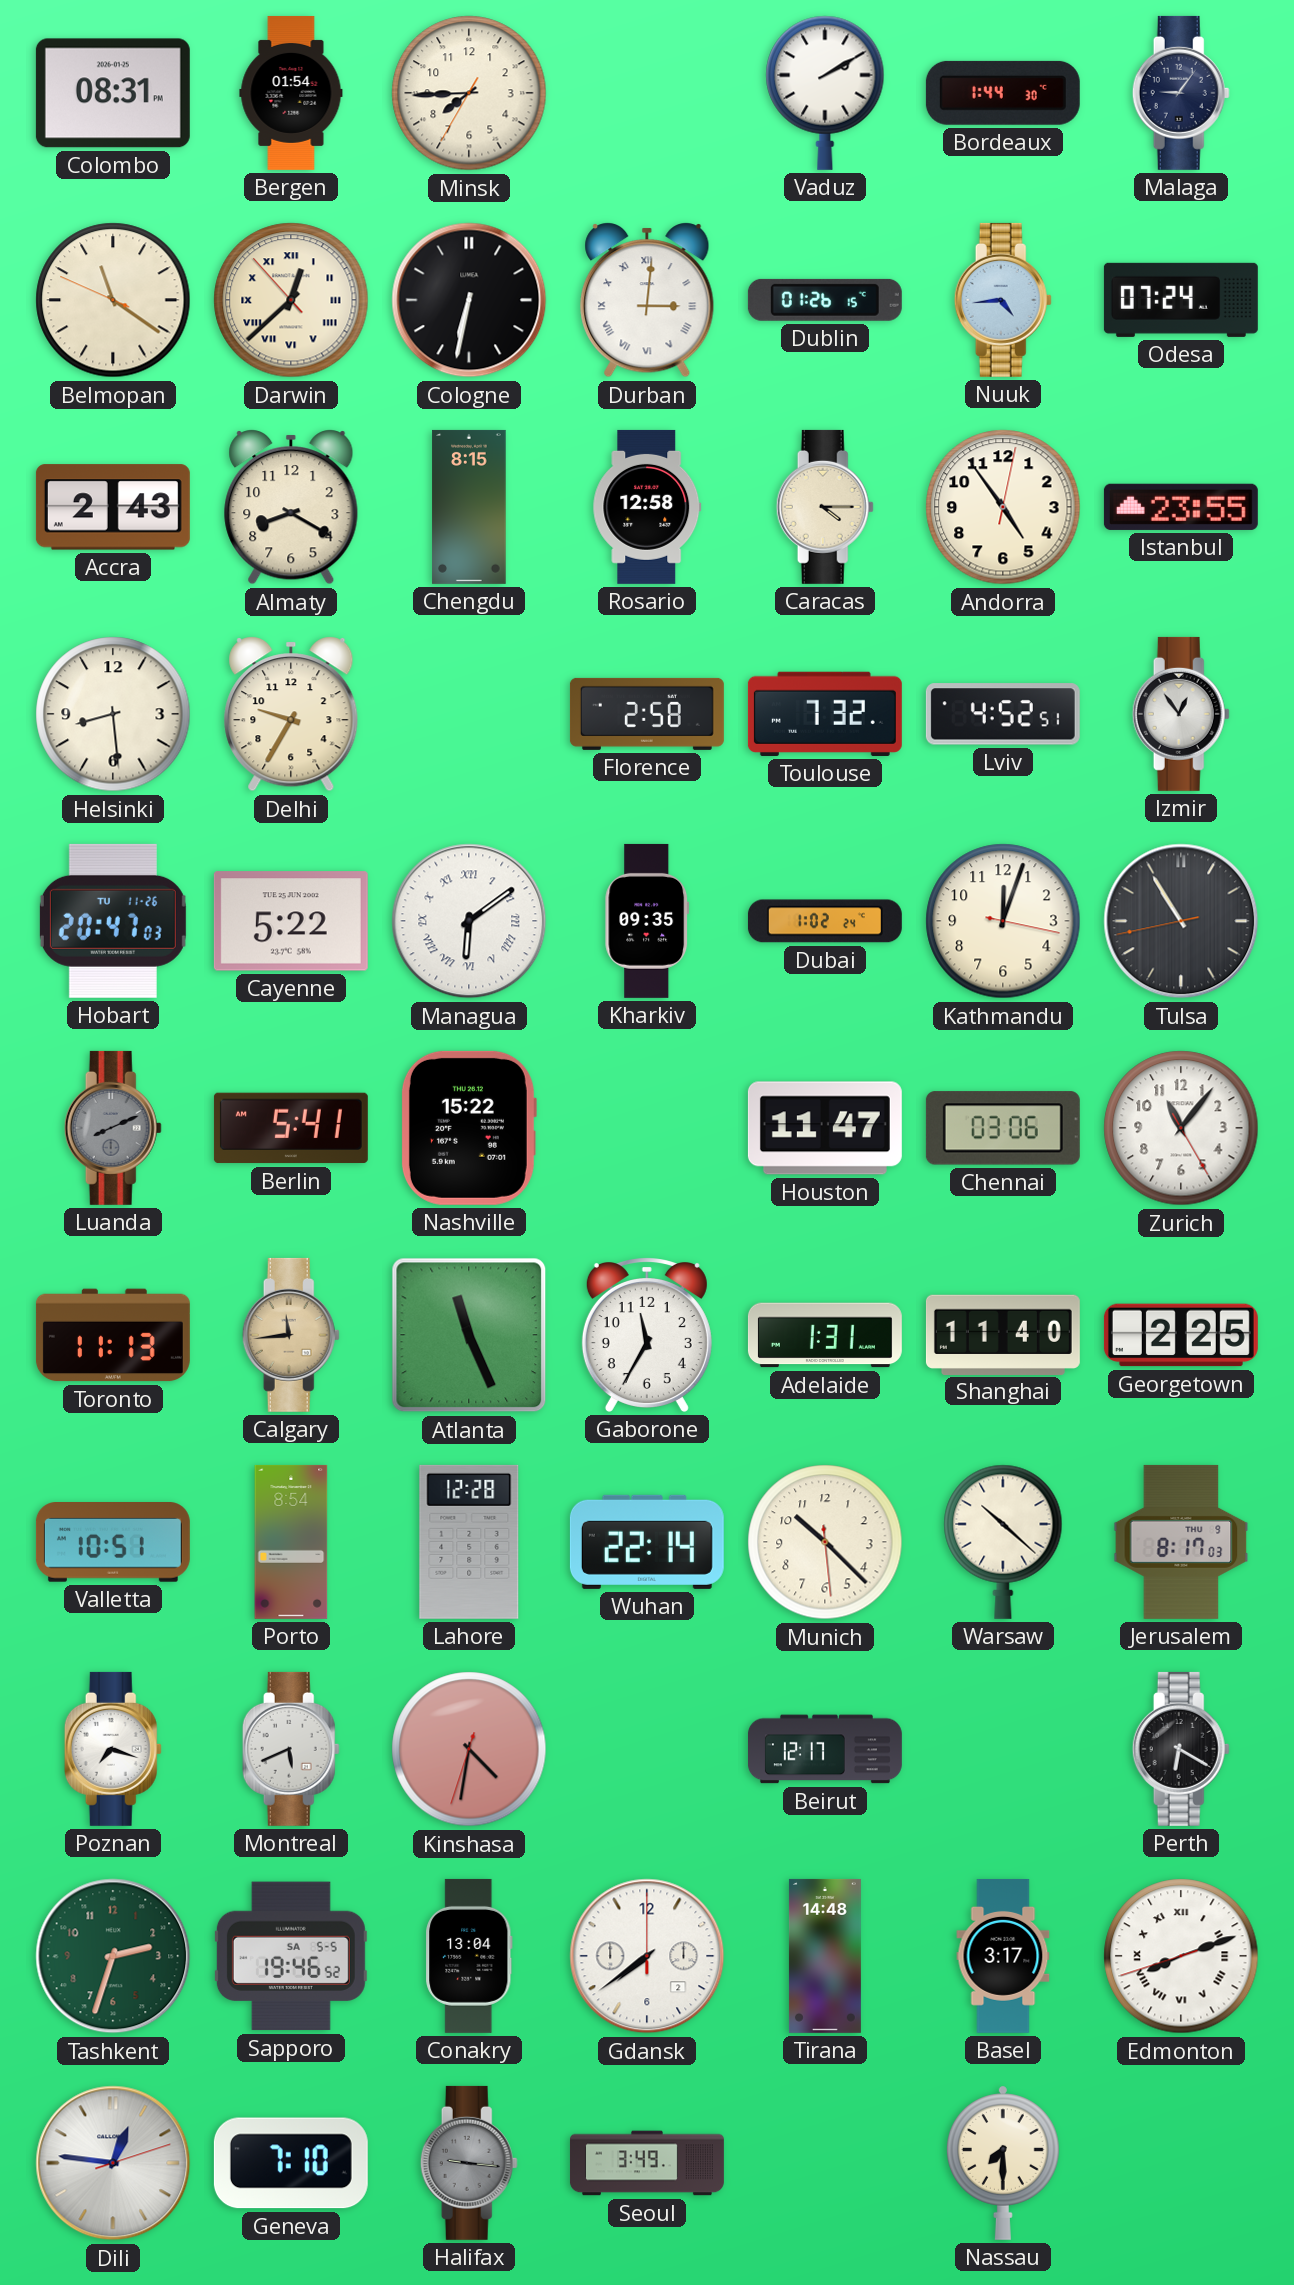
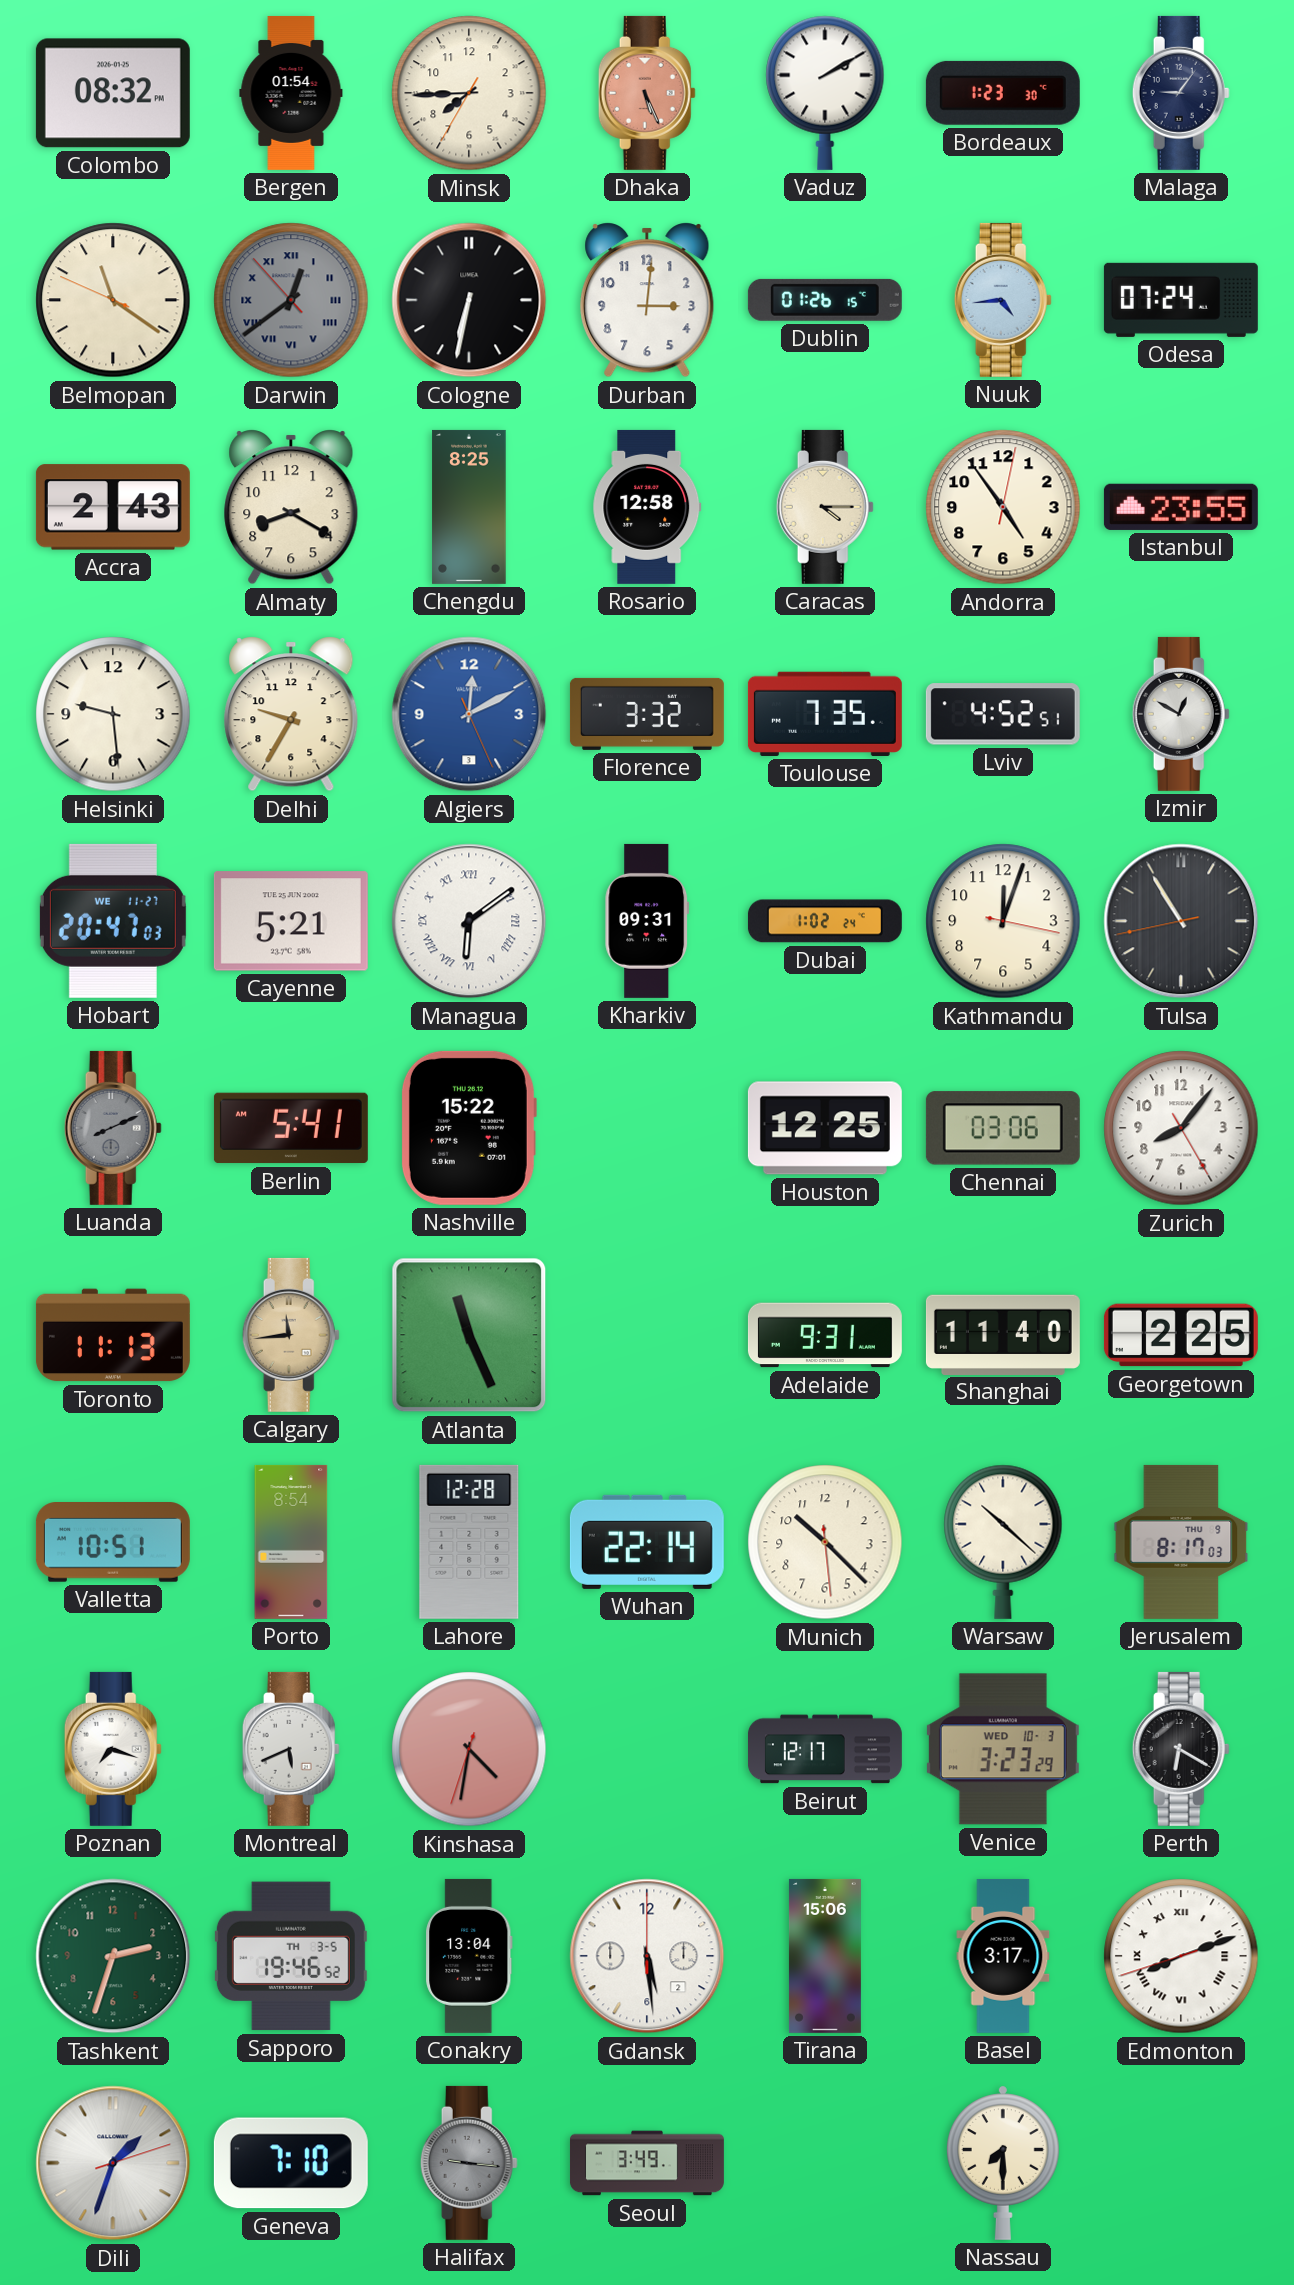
Colombo: 08:31 -> 08:32 (113, 93)
Dhaka: none -> 5:26 (647, 93)
Bordeaux: 1:44 -> 1:23 (1003, 93)
Darwin: 12:37 -> 12:38 (291, 300)
Darwin dial: cream -> grey (291, 300)
Durban numerals: Roman -> Arabic (647, 300)
Chengdu: 8:15 -> 8:25 (469, 507)
Helsinki: 8:29 -> 9:29 (113, 714)
Algiers: none -> 12:10 (469, 714)
Florence: 2:58 -> 3:32 (647, 714)
Toulouse: 7:32 -> 7:35 (825, 714)
Izmir: 12:54 -> 12:50 (1181, 714)
Hobart date: TU 11-26 -> WE 11-27 (113, 921)
Cayenne: 5:22 -> 5:21 (291, 921)
Kharkiv: 09:35 -> 09:31 (647, 921)
Houston: 11:47 -> 12:25 (825, 1128)
Zurich: 11:06 -> 8:06 (1181, 1128)
Gaborone: 11:35 -> none (647, 1335)
Adelaide: 1:31 -> 9:31 (825, 1335)
Venice: none -> 3:23 (1003, 1749)
Sapporo date: SA 5-5 -> TH 3-5 (291, 1956)
Gdansk: 7:39 -> 5:29 (647, 1956)
Tirana: 14:48 -> 15:06 (825, 1956)
Dili: 12:46 -> 1:33 (113, 2163)
